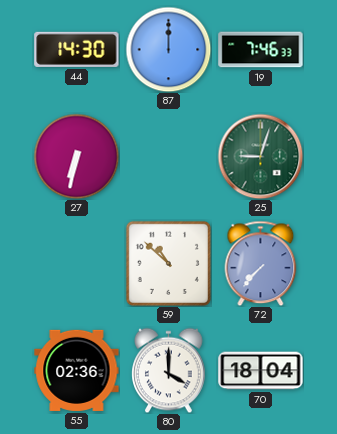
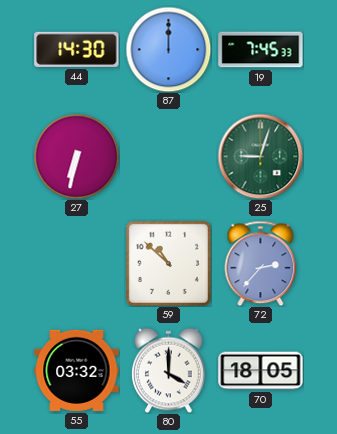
19: 7:46 -> 7:45 (261, 50)
72: 7:37 -> 2:37 (261, 263)
55: 02:36 -> 03:32 (77, 370)
70: 18:04 -> 18:05 (261, 371)
